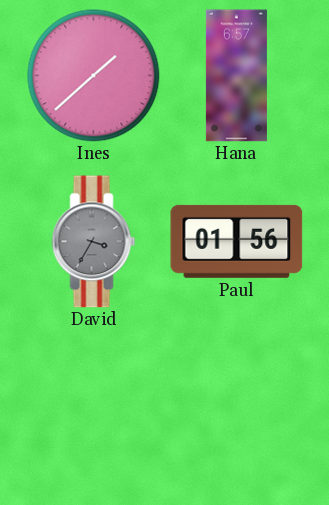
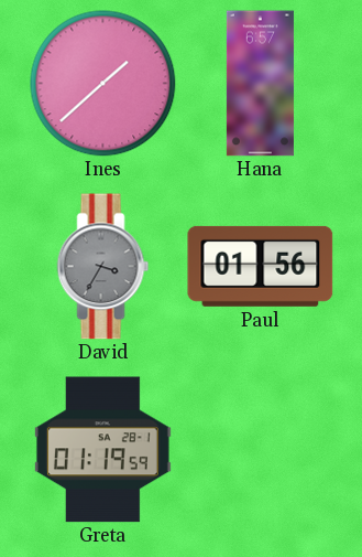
Greta: none -> 01:19 (102, 450)
